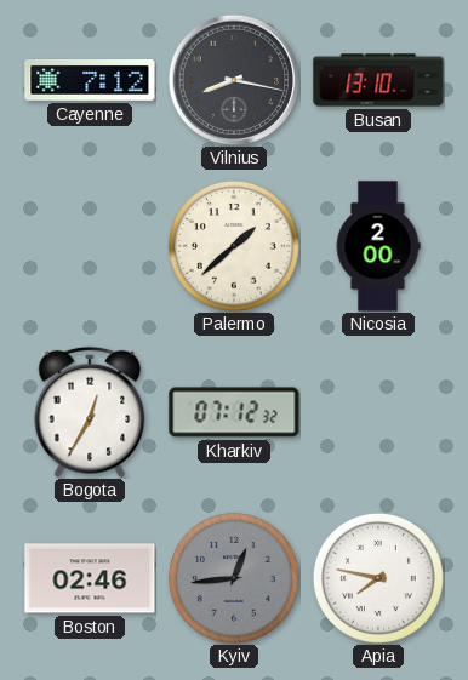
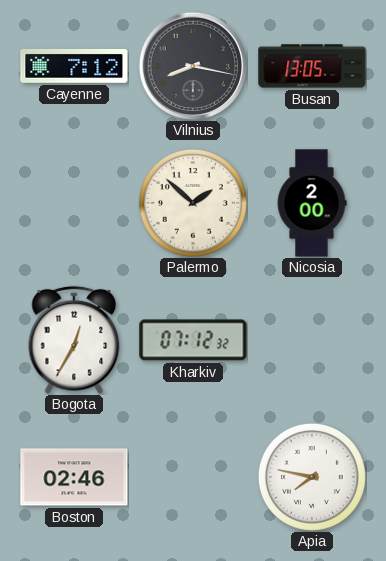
Busan: 13:10 -> 13:05 (312, 66)
Palermo: 1:38 -> 1:52 (193, 203)
Kyiv: 12:44 -> none (234, 578)
